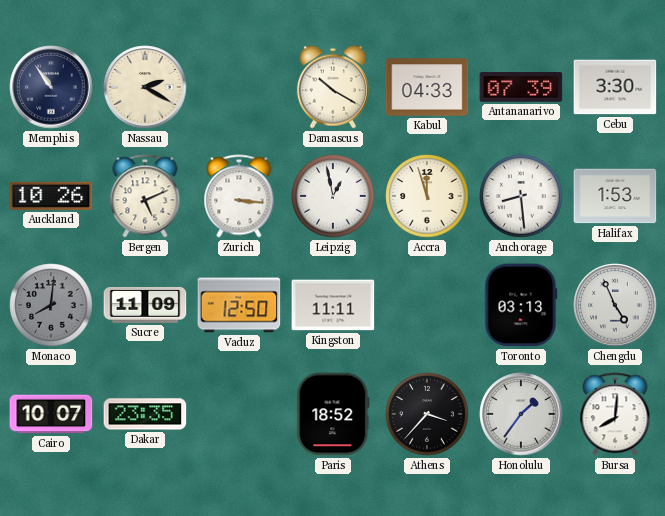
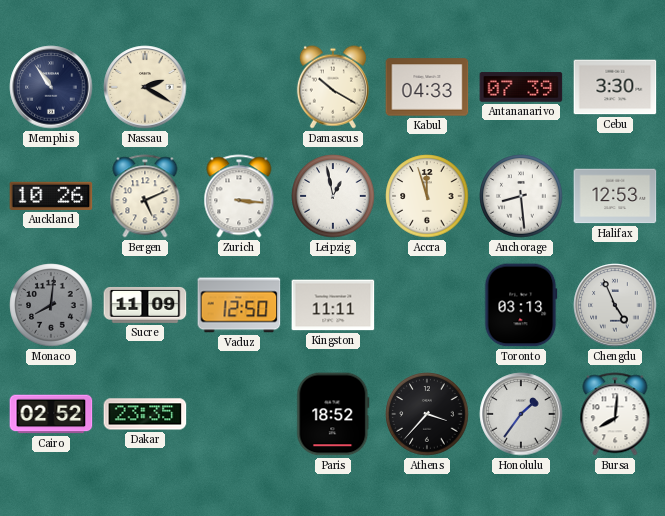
Halifax: 1:53 -> 12:53 (615, 196)
Cairo: 10:07 -> 02:52 (51, 414)
